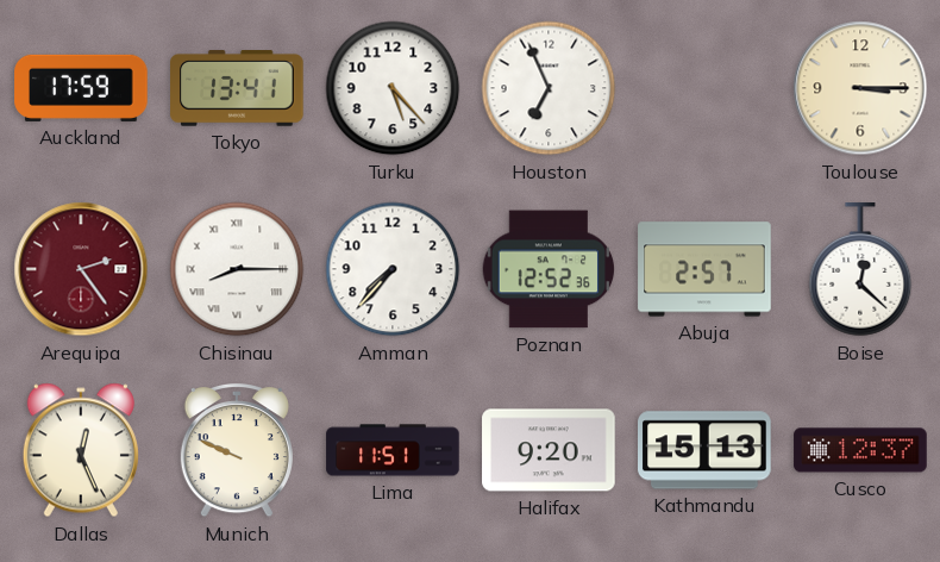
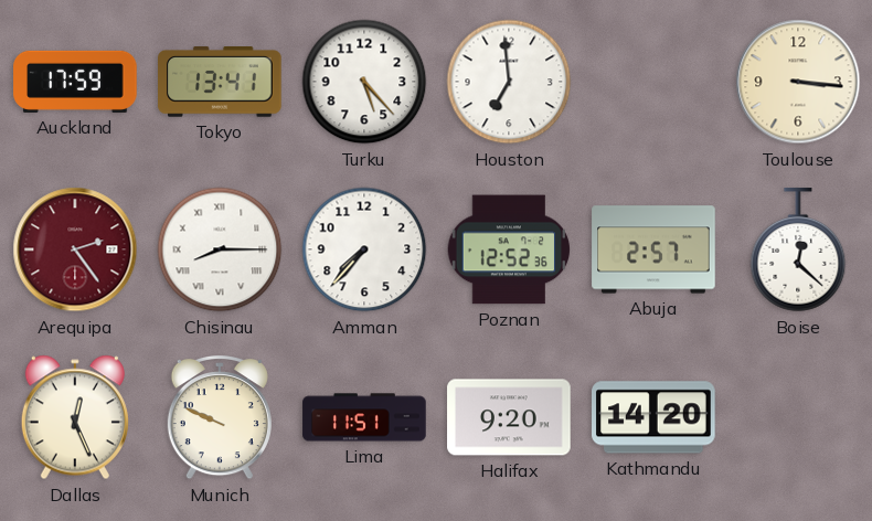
Houston: 6:56 -> 6:59 (509, 82)
Toulouse: 3:15 -> 3:16 (798, 82)
Kathmandu: 15:13 -> 14:20 (653, 417)
Cusco: 12:37 -> none (860, 450)
